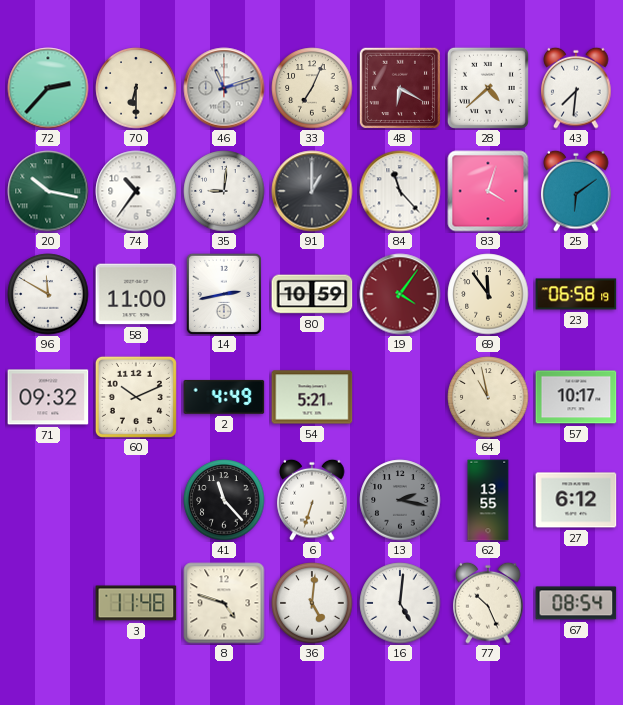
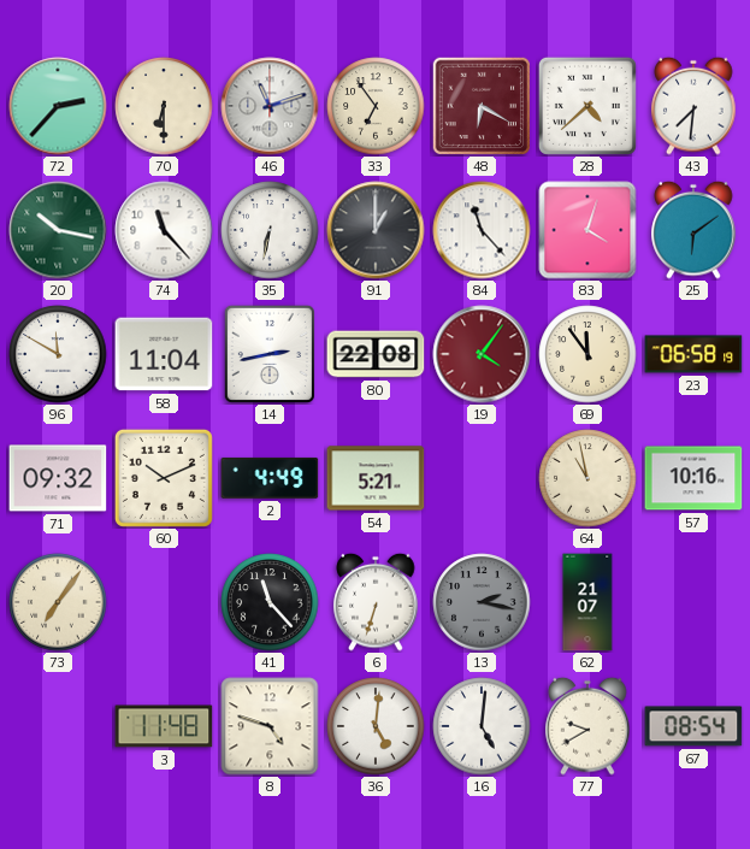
33: 7:04 -> 6:54 (376, 106)
74: 10:36 -> 11:23 (164, 230)
35: 9:01 -> 6:32 (270, 230)
58: 11:00 -> 11:04 (164, 354)
80: 10:59 -> 22:08 (376, 354)
57: 10:17 -> 10:16 (693, 478)
73: none -> 7:06 (58, 602)
62: 13:55 -> 21:07 (587, 602)
27: 6:12 -> none (576, 500)
77: 10:26 -> 9:40 (587, 726)
